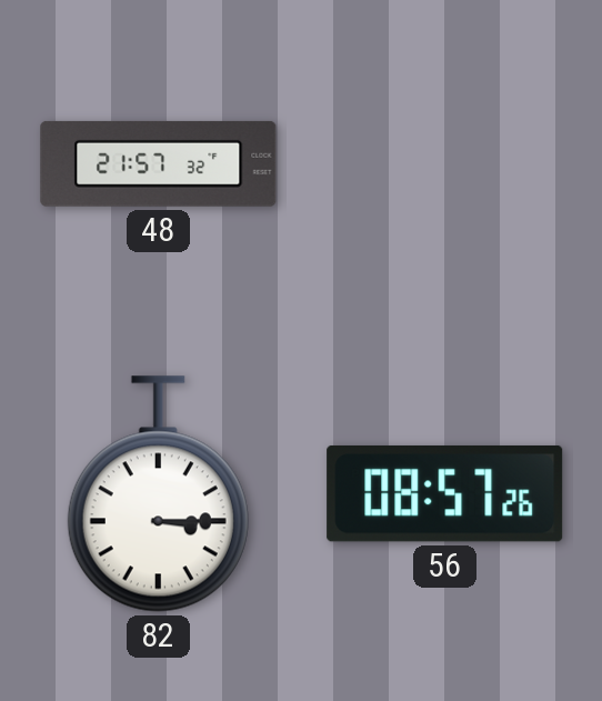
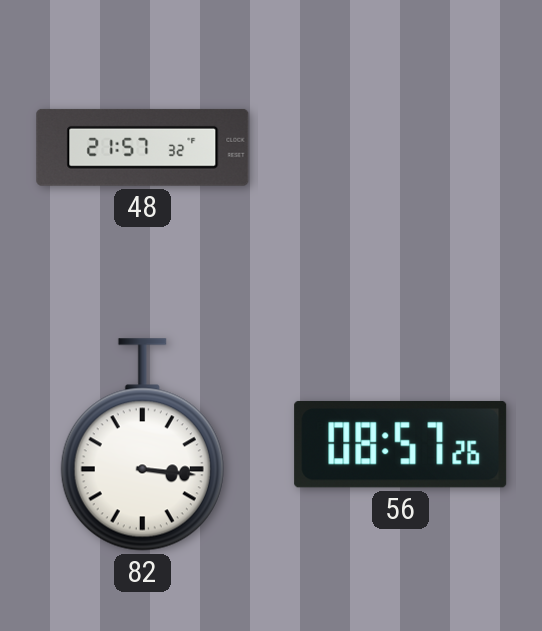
82: 3:15 -> 3:16 (142, 445)
